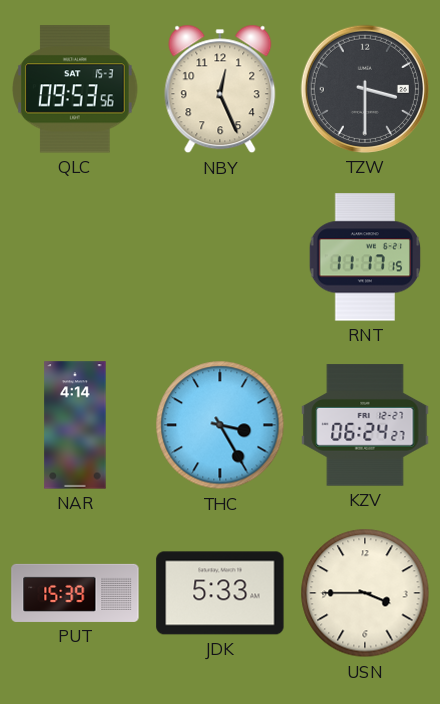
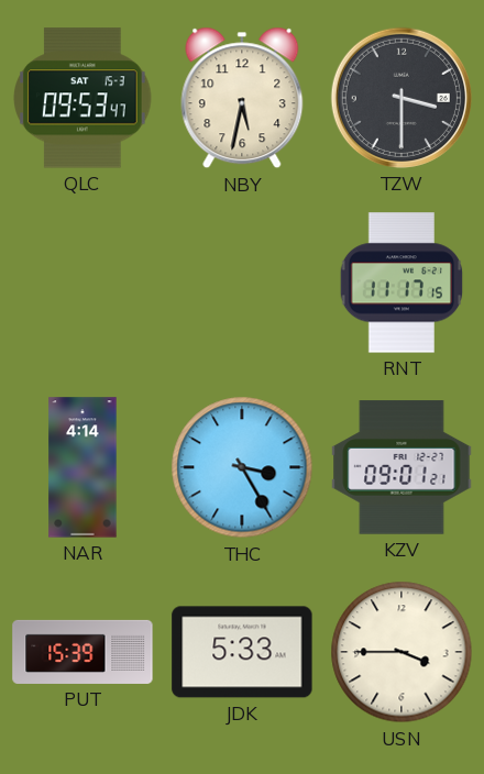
QLC: 09:53:56 -> 09:53:47 (82, 98)
NBY: 12:26 -> 5:32 (242, 98)
KZV: 06:24 -> 09:01 (402, 467)
